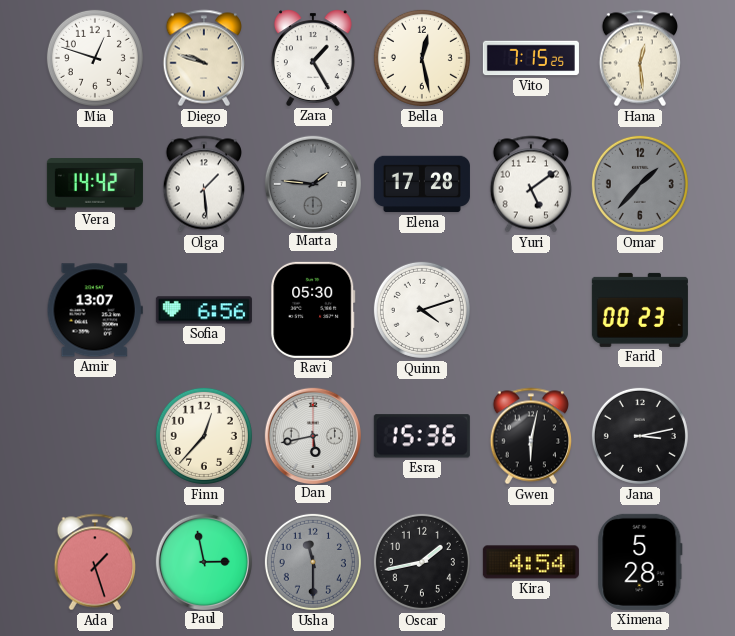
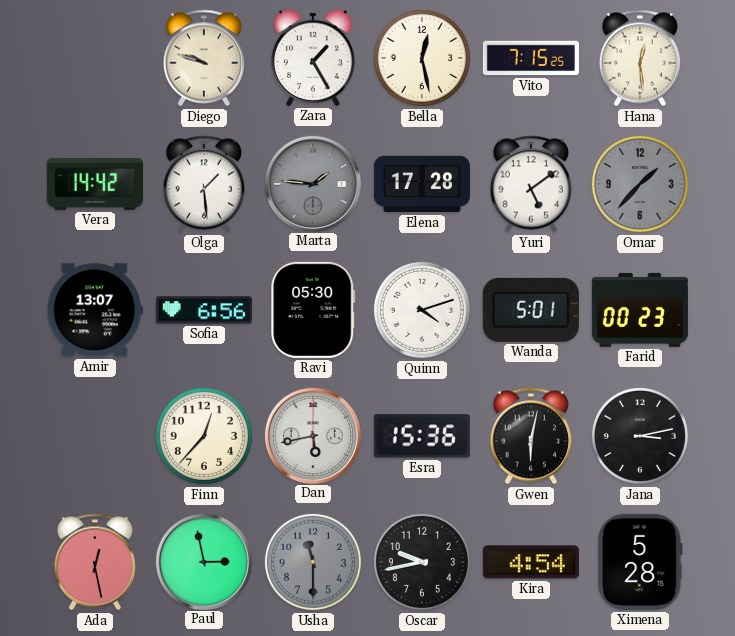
Mia: 12:48 -> none (95, 58)
Wanda: none -> 5:01 (531, 310)
Ada: 1:27 -> 12:28 (94, 562)
Oscar: 1:43 -> 9:43 (422, 562)
